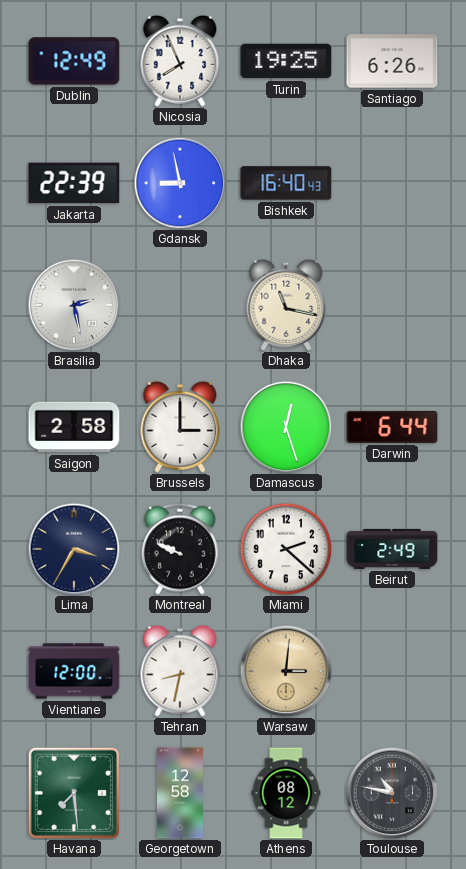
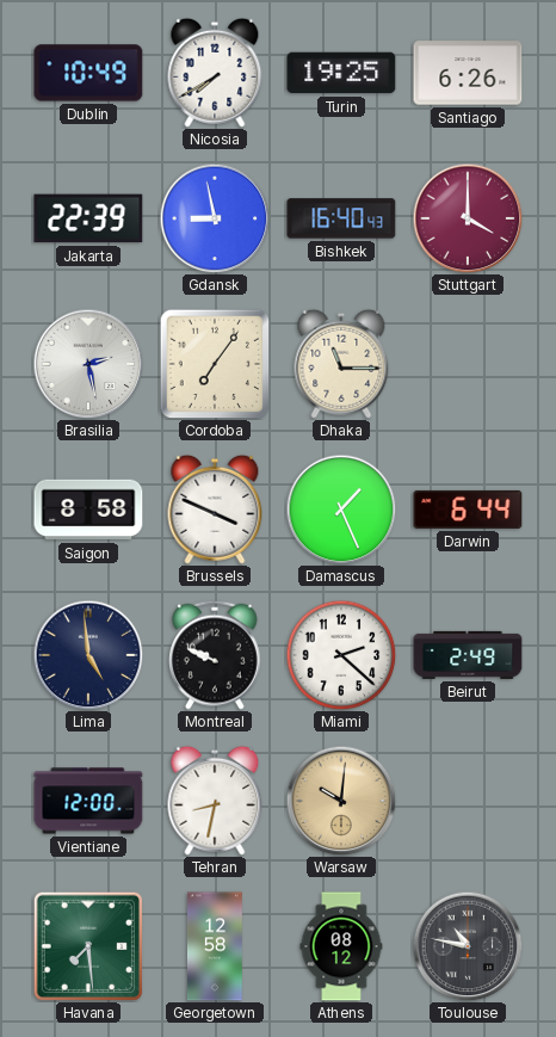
Dublin: 12:49 -> 10:49 (88, 73)
Nicosia: 7:56 -> 7:40 (215, 73)
Stuttgart: none -> 4:00 (468, 218)
Cordoba: none -> 7:06 (215, 364)
Dhaka: 11:17 -> 11:15 (341, 364)
Saigon: 2:58 -> 8:58 (88, 510)
Brussels: 3:00 -> 3:49 (215, 510)
Damascus: 12:27 -> 1:26 (341, 510)
Lima: 3:35 -> 4:59 (88, 655)
Warsaw: 3:01 -> 10:01 (341, 801)
